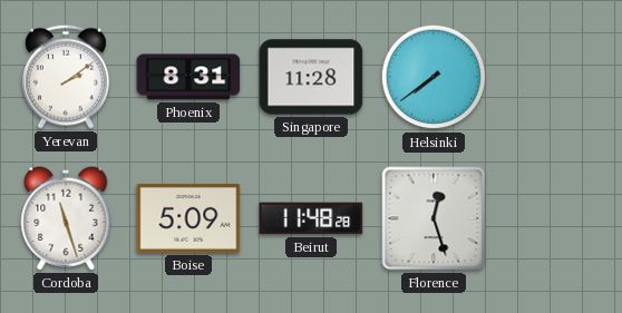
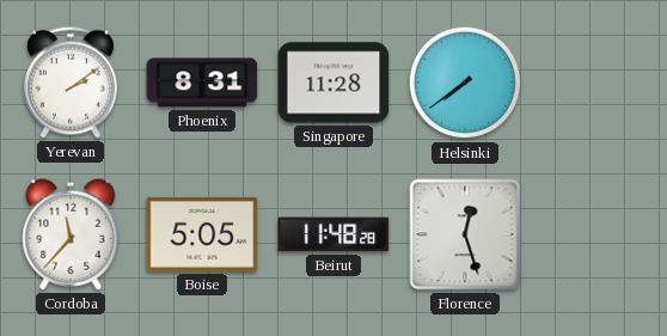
Cordoba: 11:27 -> 11:37 (71, 234)
Boise: 5:09 -> 5:05 (202, 234)
